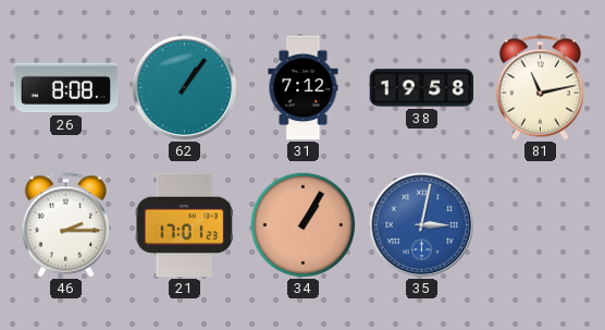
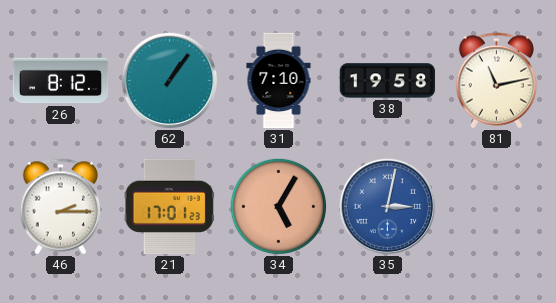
26: 8:08 -> 8:12 (61, 81)
31: 7:12 -> 7:10 (279, 81)
34: 1:05 -> 5:05 (278, 206)
